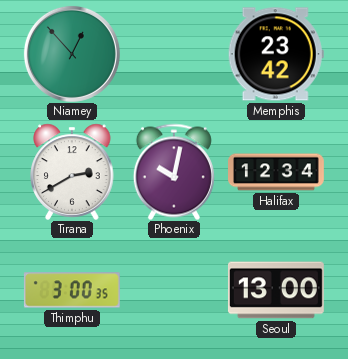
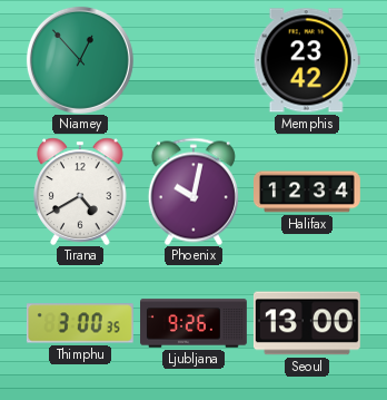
Tirana: 2:40 -> 4:40 (80, 192)
Ljubljana: none -> 9:26 (195, 323)
